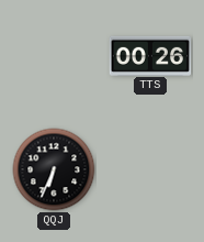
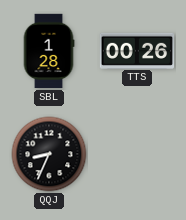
SBL: none -> 1:28 (49, 51)
QQJ: 6:34 -> 8:34 (49, 154)
